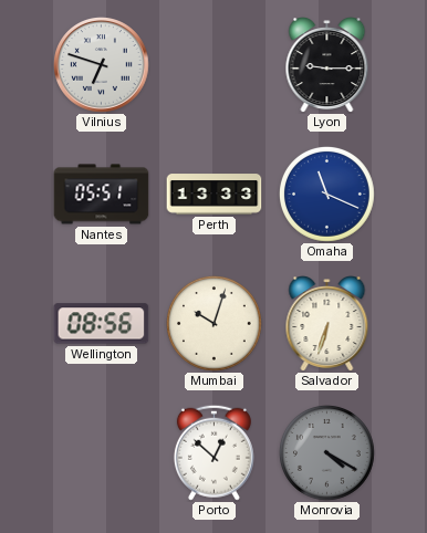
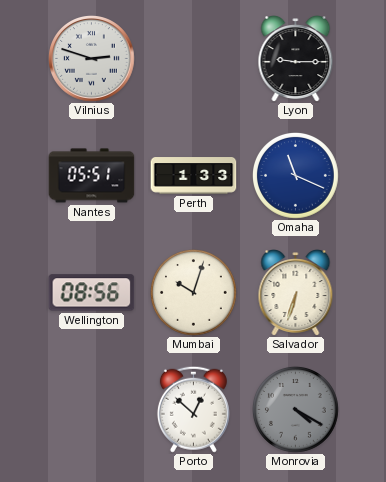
Vilnius: 6:48 -> 2:48 (92, 59)
Perth: 13:33 -> 1:33 (194, 176)
